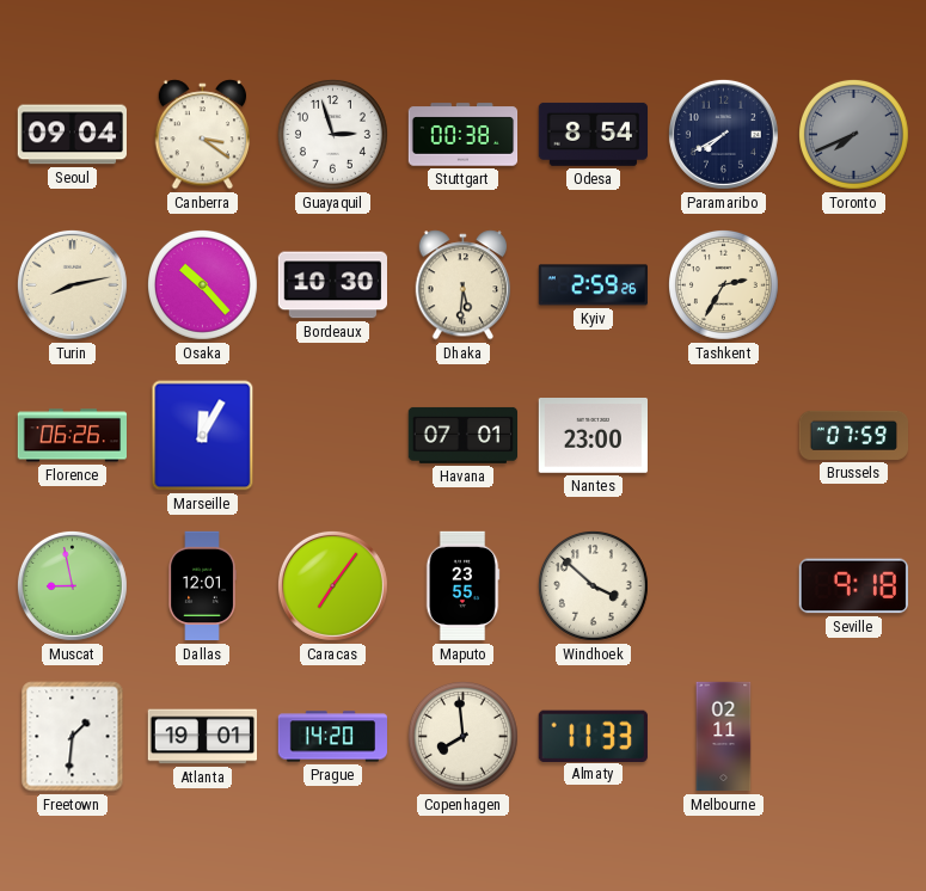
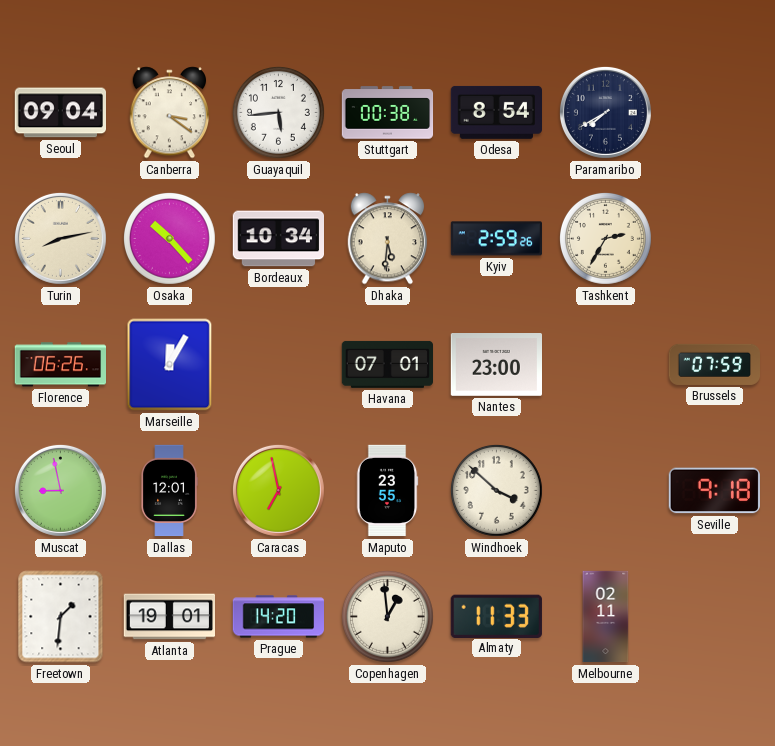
Guayaquil: 2:57 -> 5:44 (278, 112)
Toronto: 7:41 -> none (853, 134)
Bordeaux: 10:30 -> 10:34 (278, 239)
Caracas: 7:06 -> 6:58 (278, 490)
Copenhagen: 7:59 -> 12:59 (387, 616)
